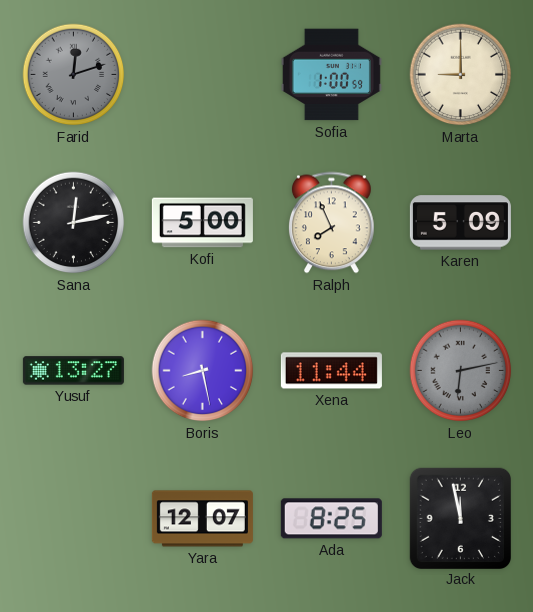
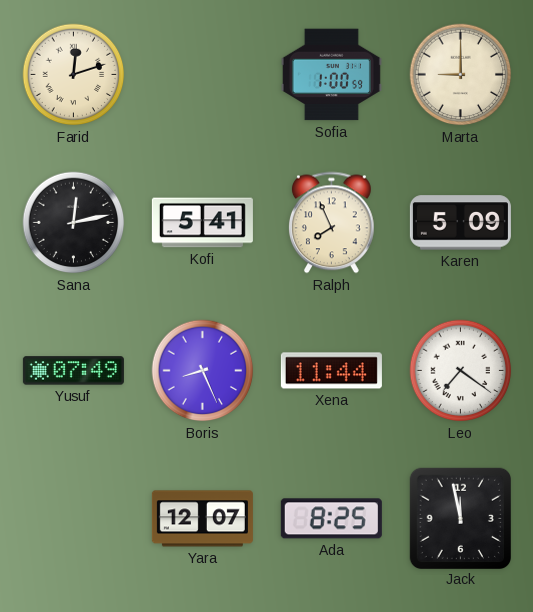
Farid dial: grey -> cream (74, 75)
Kofi: 5:00 -> 5:41 (202, 223)
Yusuf: 13:27 -> 07:49 (73, 371)
Boris: 8:28 -> 8:26 (203, 371)
Leo: 6:13 -> 7:21 (461, 371)
Leo dial: grey -> white (461, 371)
